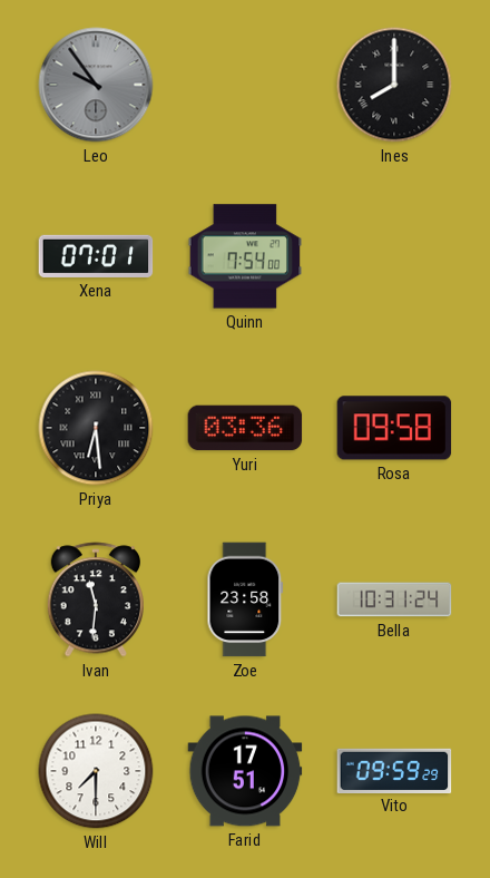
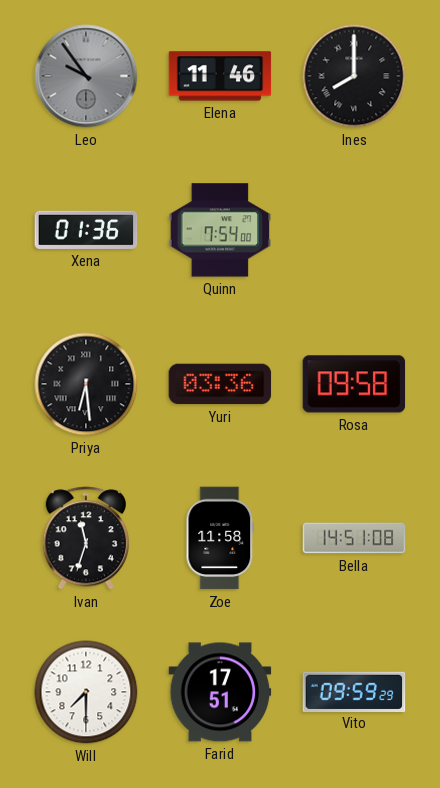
Elena: none -> 11:46 (220, 76)
Xena: 07:01 -> 01:36 (86, 230)
Ivan: 11:31 -> 11:33 (85, 538)
Zoe: 23:58 -> 11:58 (220, 538)
Bella: 10:31 -> 14:51 (354, 538)
